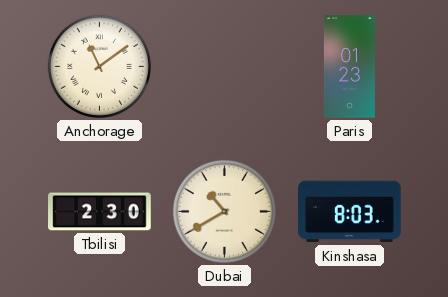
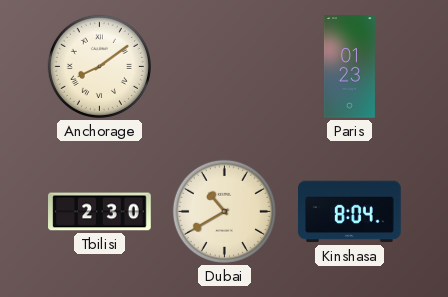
Anchorage: 11:09 -> 8:09 (99, 66)
Kinshasa: 8:03 -> 8:04 (350, 212)
